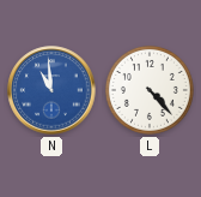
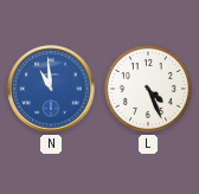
L: 4:23 -> 4:26 (148, 89)
